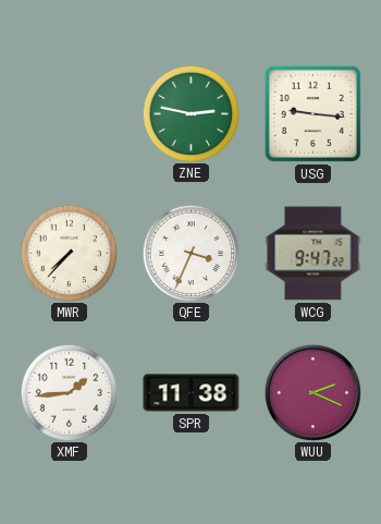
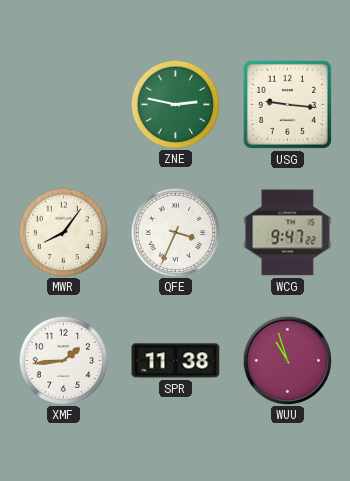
MWR: 7:37 -> 8:06 (63, 232)
WUU: 2:19 -> 10:57 (287, 360)
